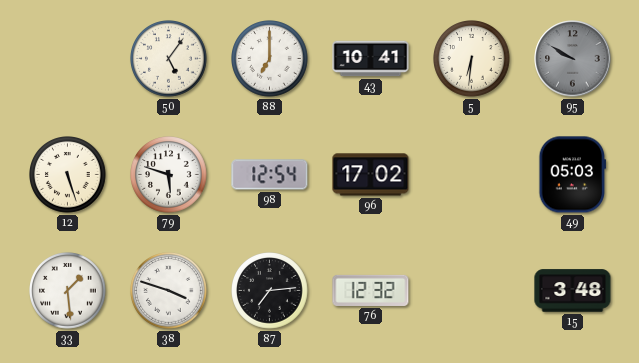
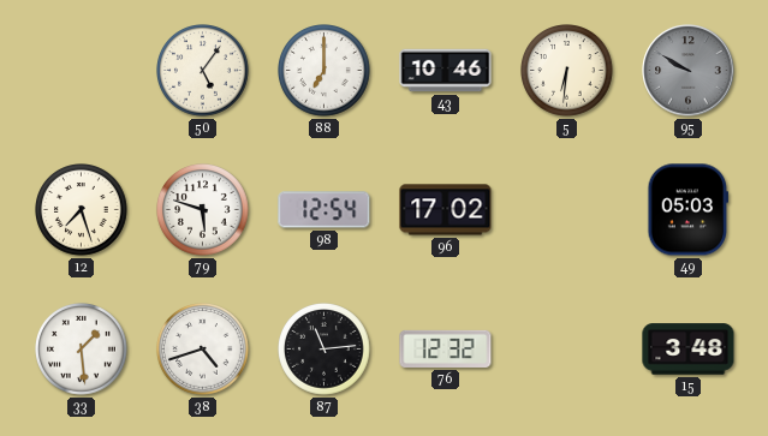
43: 10:41 -> 10:46 (446, 71)
12: 5:27 -> 7:27 (82, 210)
38: 3:48 -> 4:42 (203, 350)
87: 7:14 -> 11:14 (325, 350)
